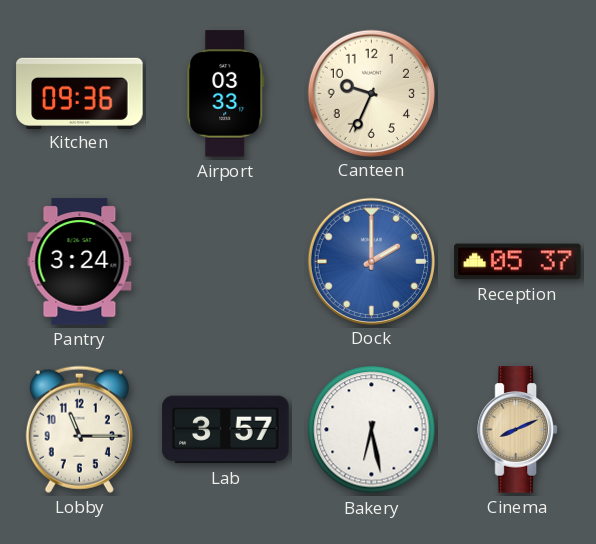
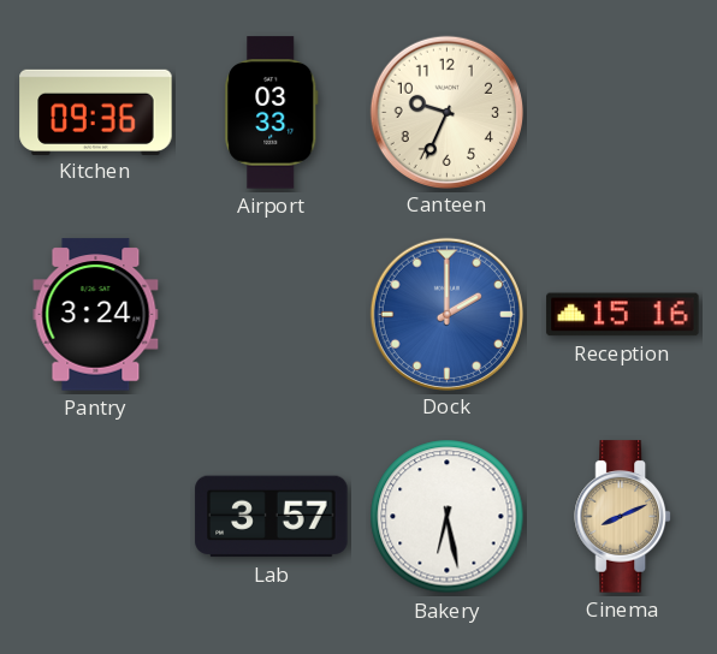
Reception: 05:37 -> 15:16 (623, 315)
Lobby: 11:15 -> none (79, 429)
